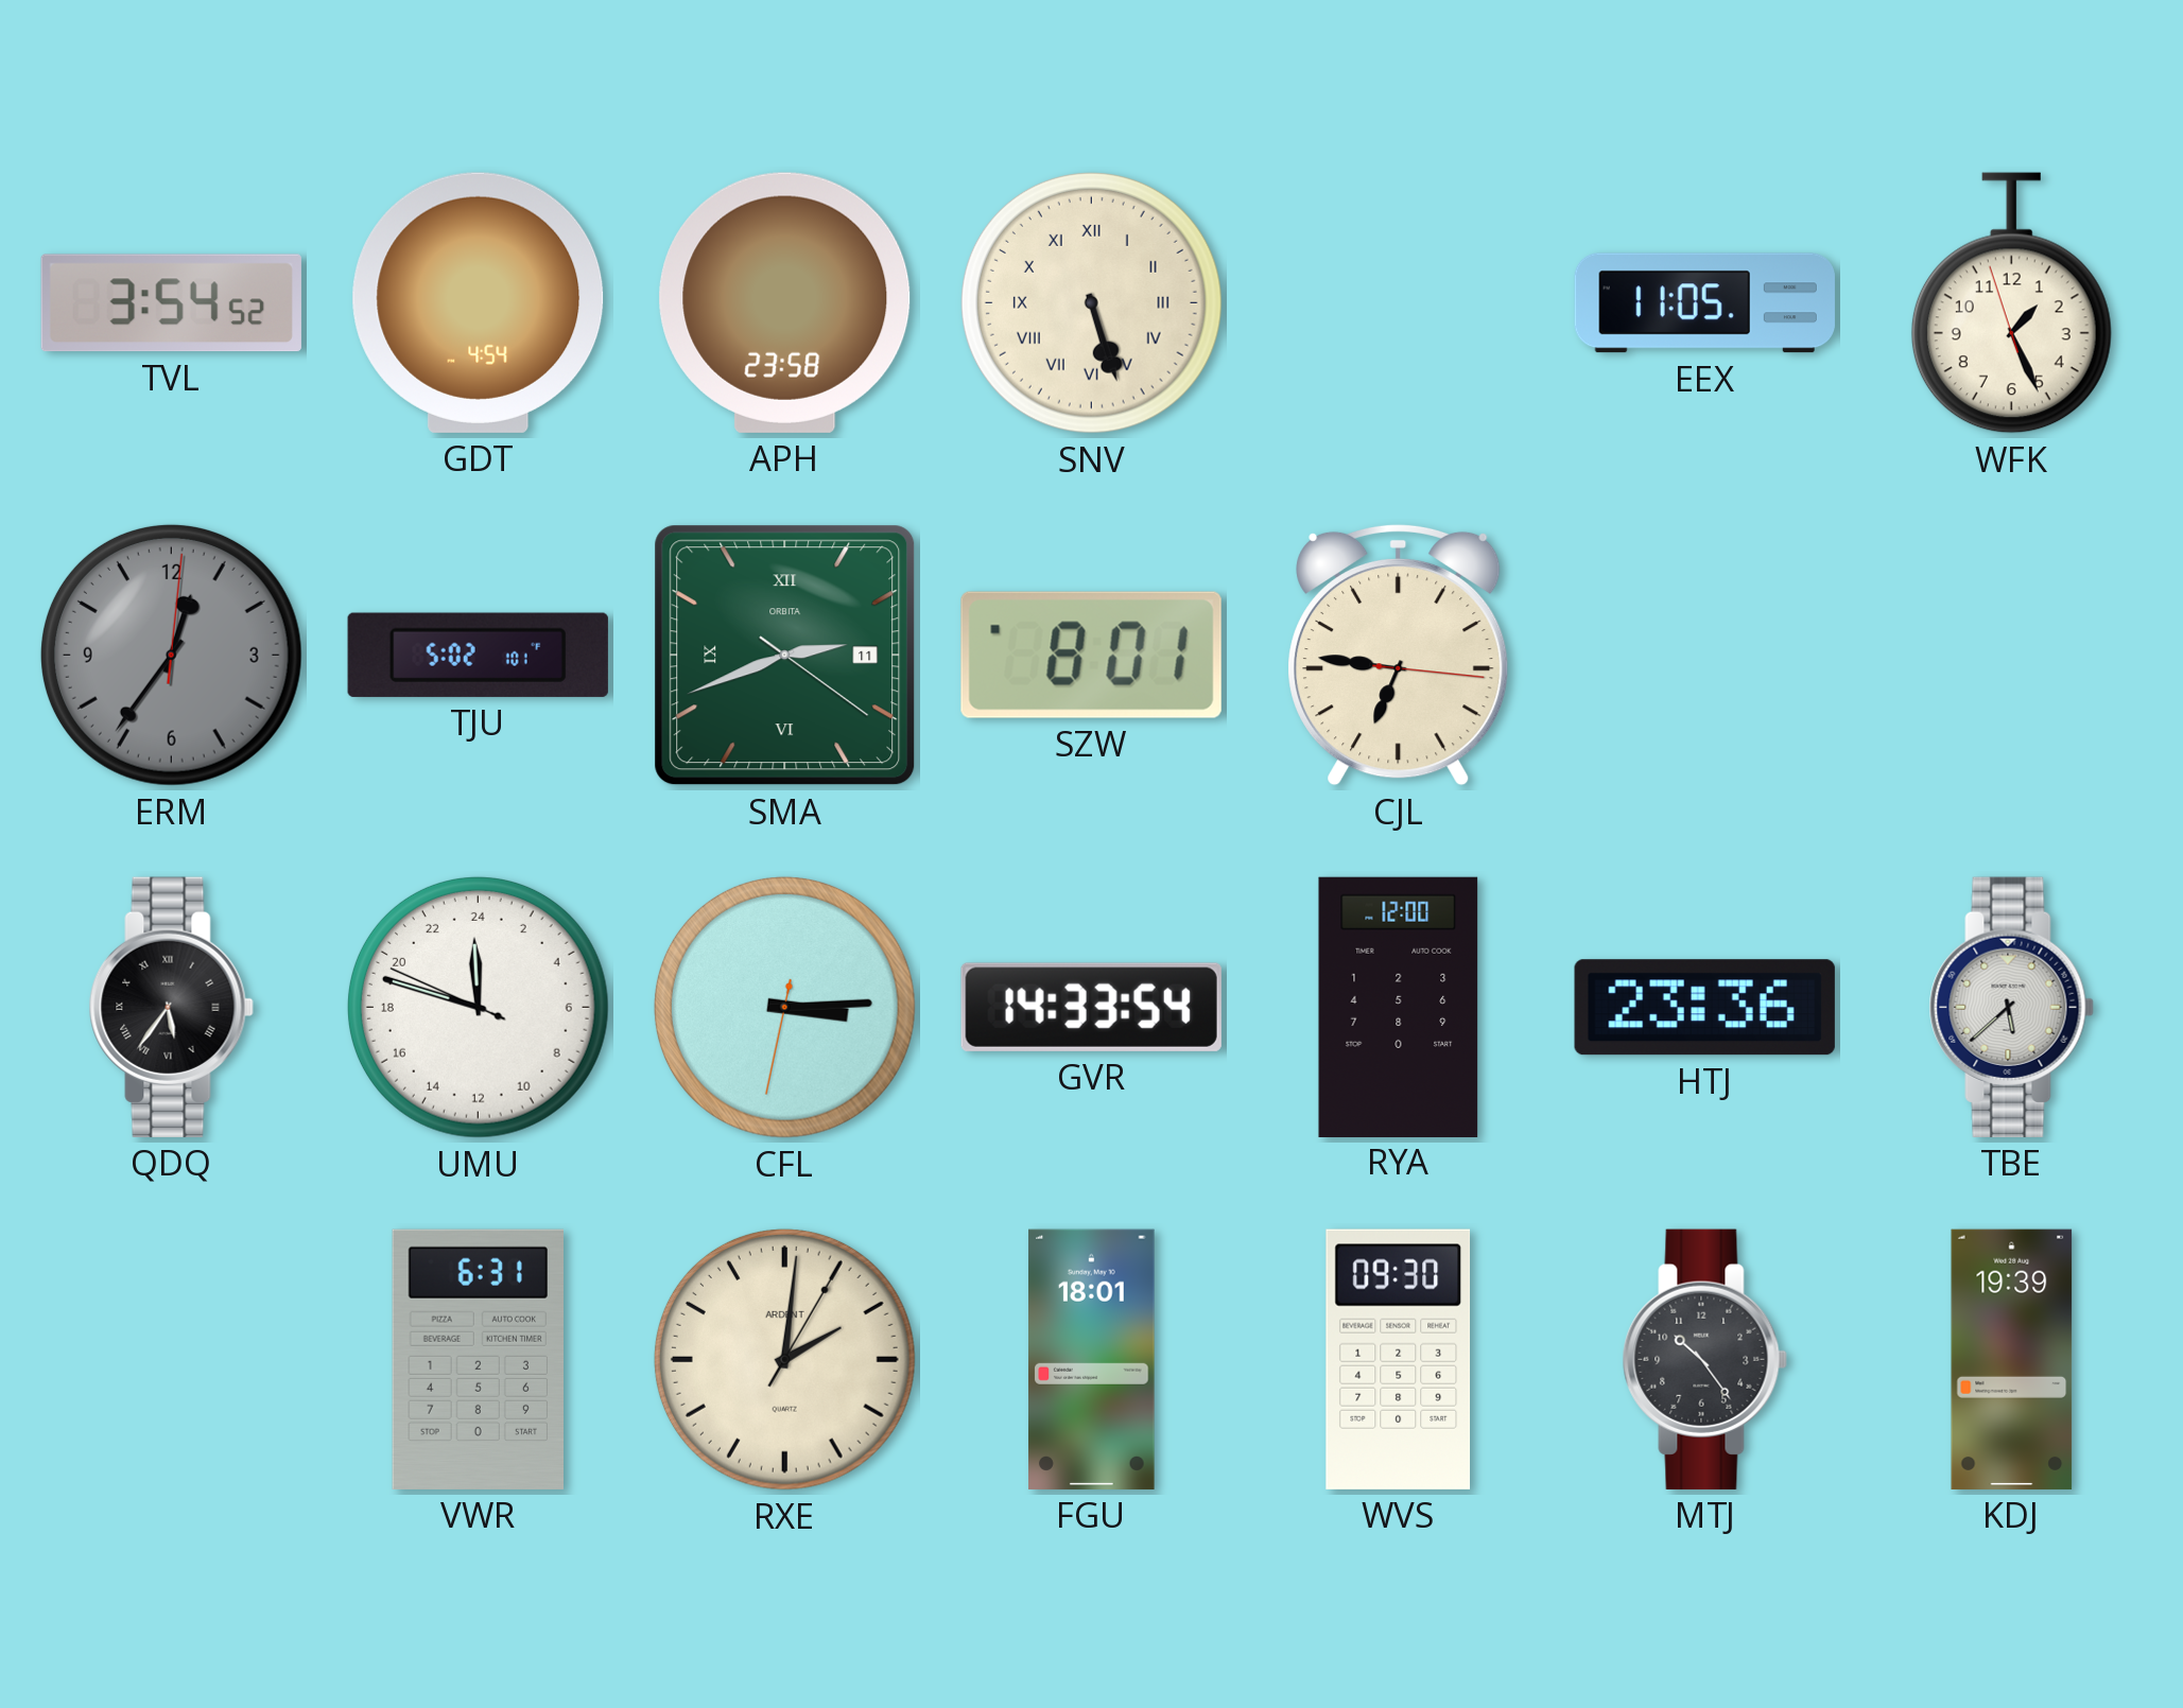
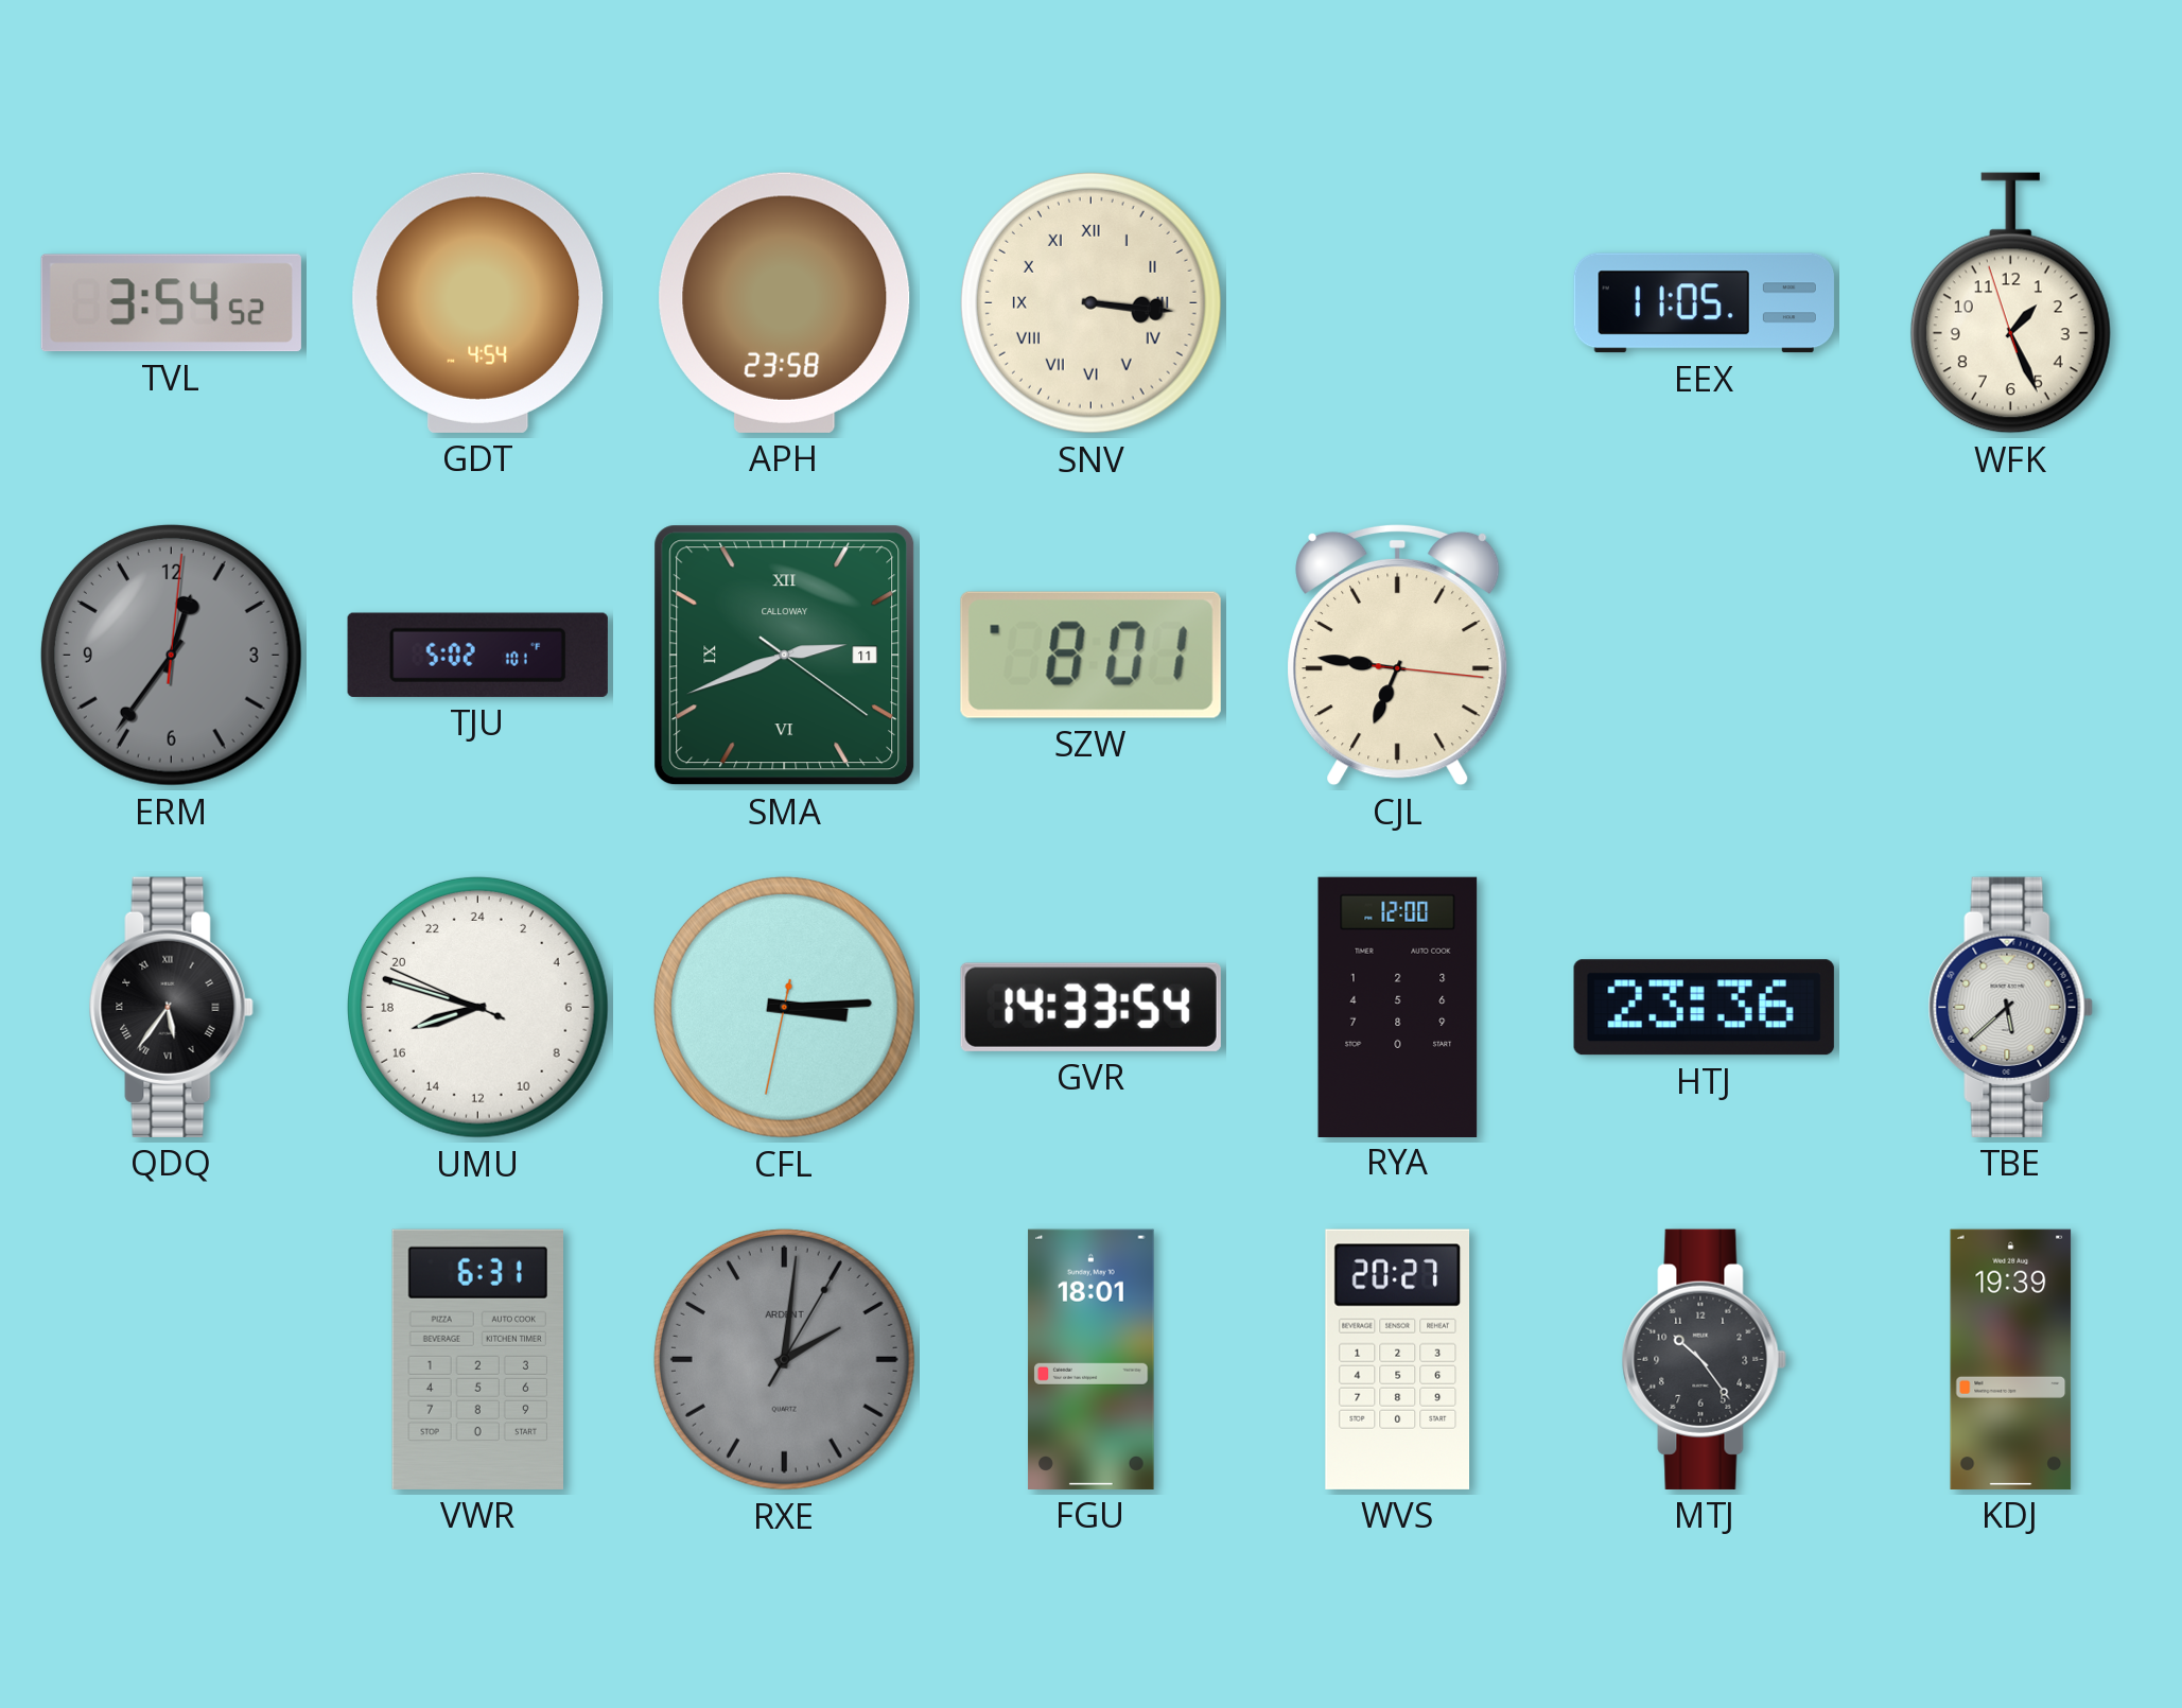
SNV: 5:27 -> 3:16 (1090, 302)
SMA brand: ORBITA -> CALLOWAY (785, 656)
UMU: 23:47 -> 16:47 (477, 1007)
RXE dial: cream -> grey (784, 1359)
WVS: 09:30 -> 20:27 (1398, 1359)
